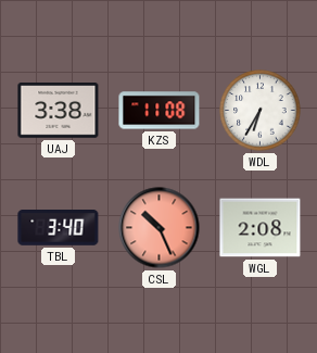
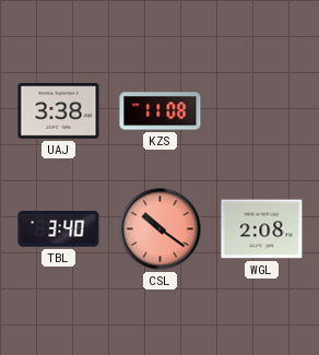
WDL: 6:35 -> none (261, 111)
CSL: 10:26 -> 10:21 (161, 229)
